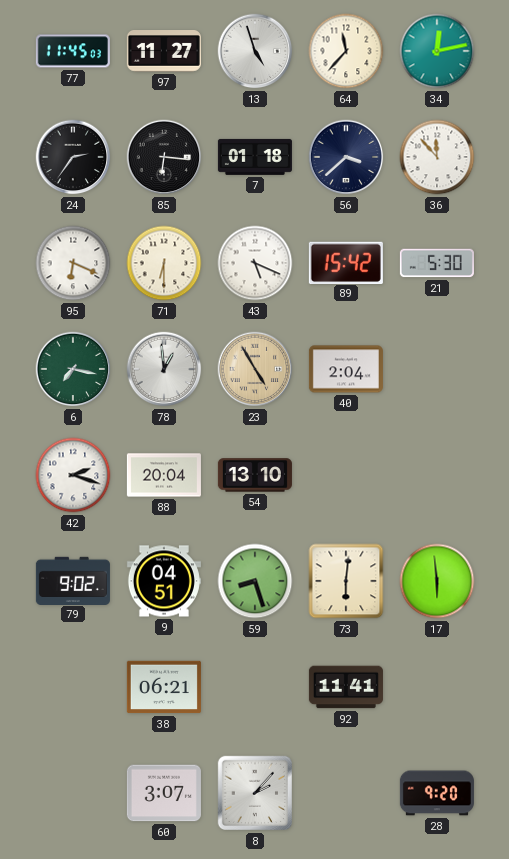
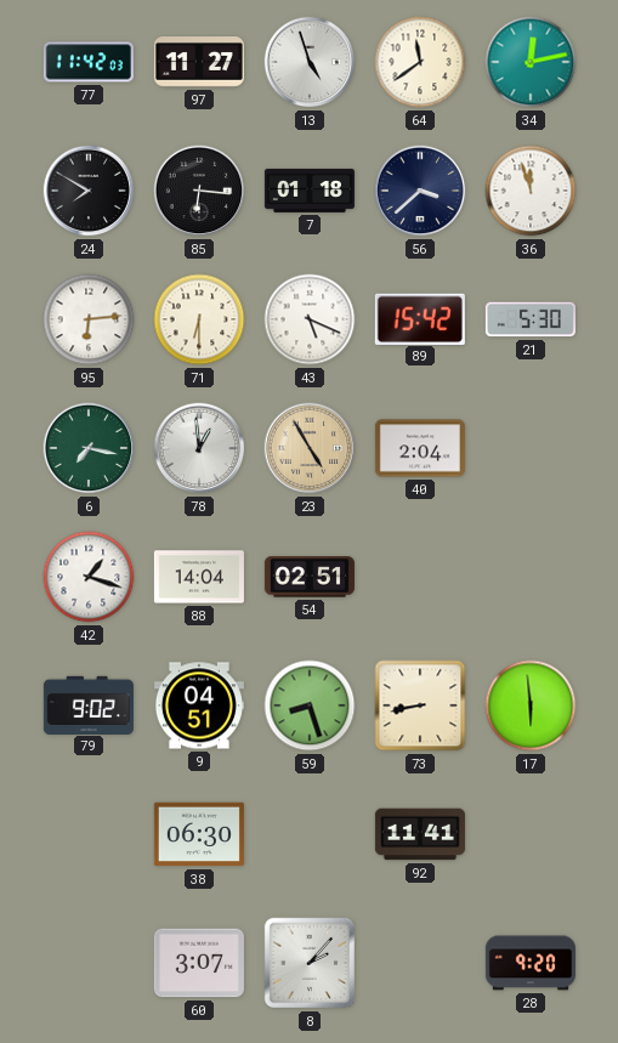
77: 11:45 -> 11:42 (89, 62)
64: 11:37 -> 11:39 (420, 62)
24: 2:36 -> 7:50 (89, 191)
36: 11:53 -> 11:57 (531, 191)
95: 6:19 -> 6:14 (89, 319)
42: 2:18 -> 1:18 (89, 577)
88: 20:04 -> 14:04 (199, 577)
54: 13:10 -> 02:51 (310, 577)
73: 6:01 -> 8:43 (420, 705)
38: 06:21 -> 06:30 (199, 834)
